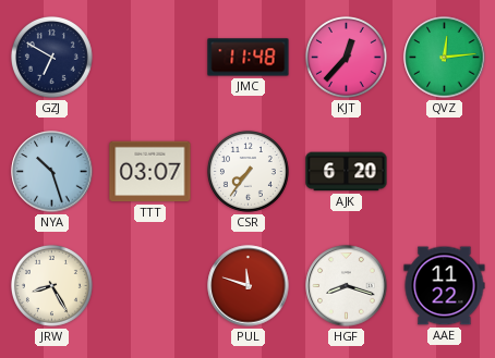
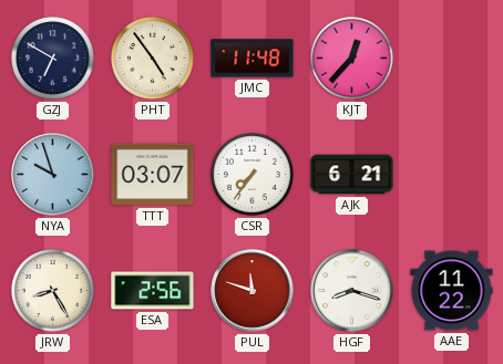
PHT: none -> 4:54 (152, 58)
QVZ: 12:14 -> none (445, 58)
NYA: 10:27 -> 9:57 (53, 175)
AJK: 6:20 -> 6:21 (352, 175)
ESA: none -> 2:56 (153, 291)
